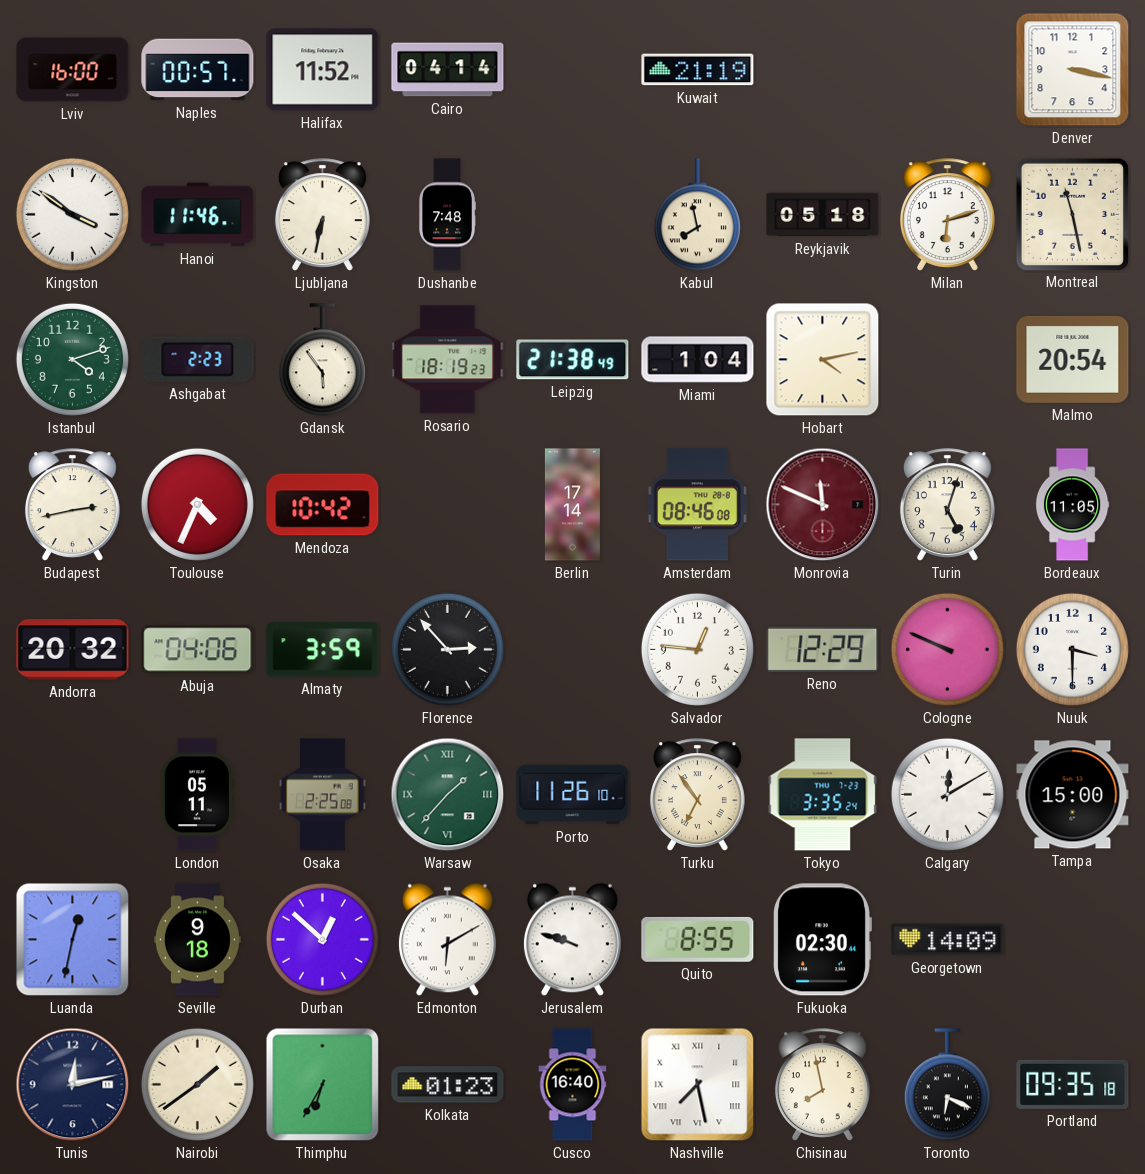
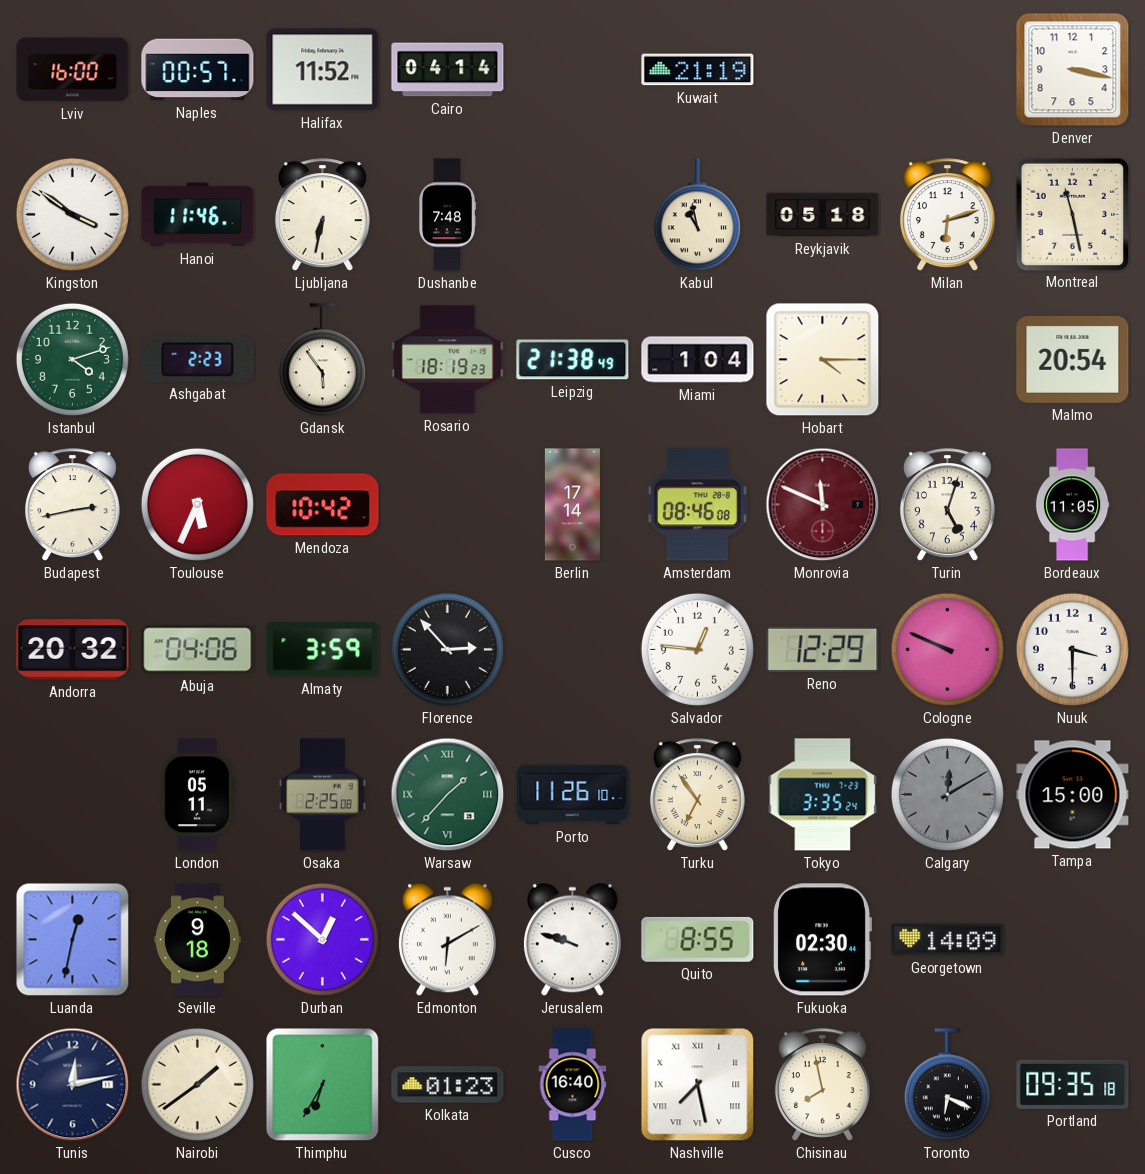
Kabul: 7:58 -> 10:58 (697, 215)
Hobart: 4:13 -> 4:15 (823, 360)
Toulouse: 4:34 -> 5:34 (197, 504)
Calgary dial: white -> grey (947, 794)
